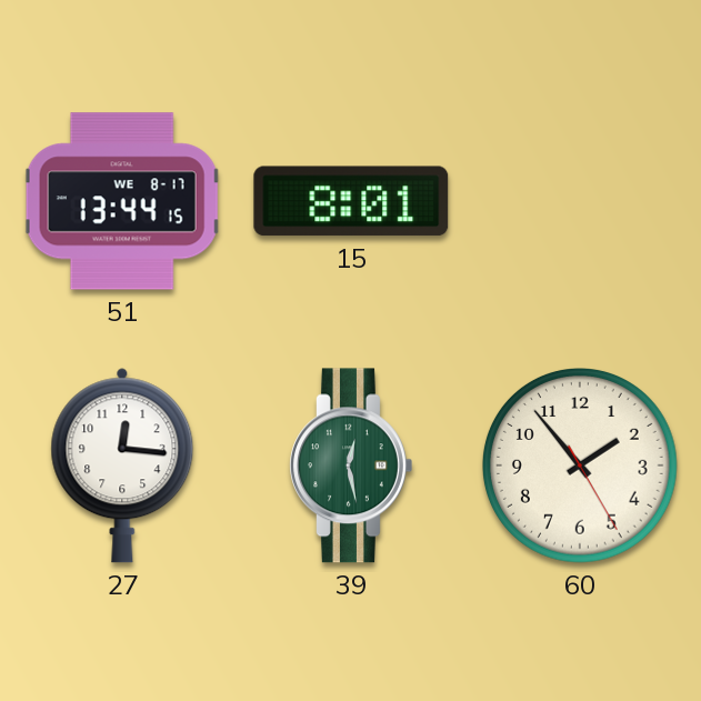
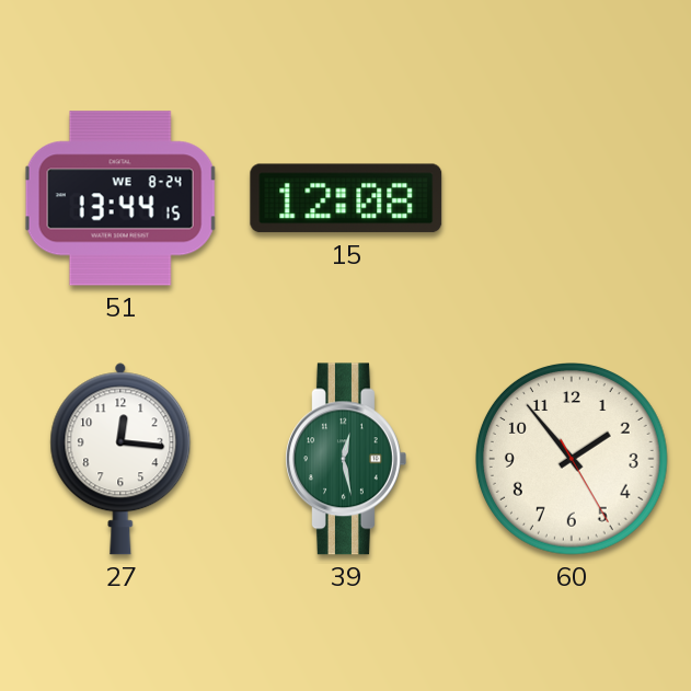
51 date: WE 8-17 -> WE 8-24 (120, 198)
15: 8:01 -> 12:08 (346, 198)
